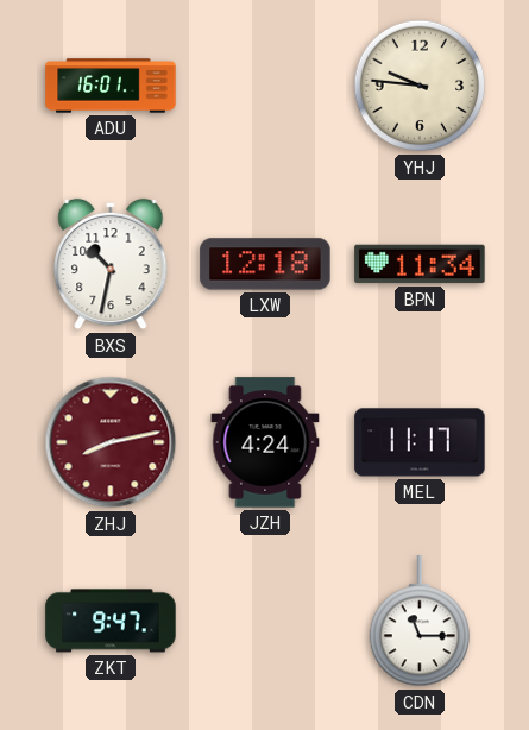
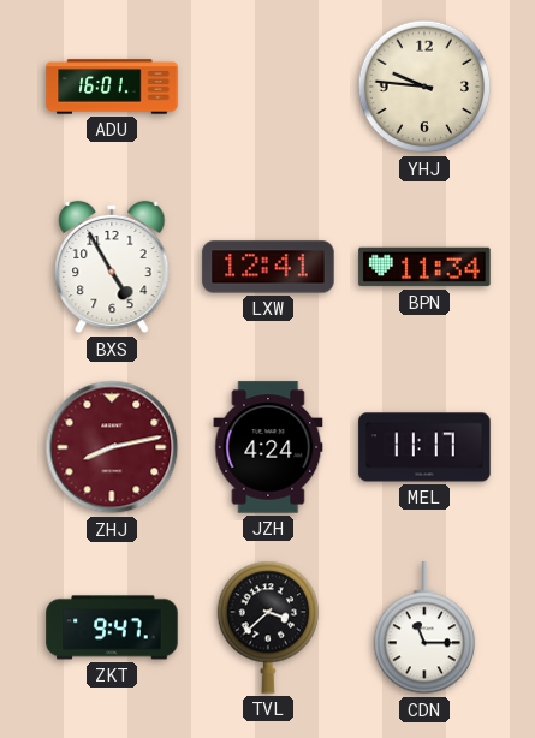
BXS: 10:32 -> 4:55 (112, 267)
LXW: 12:18 -> 12:41 (268, 267)
TVL: none -> 3:38 (267, 627)
